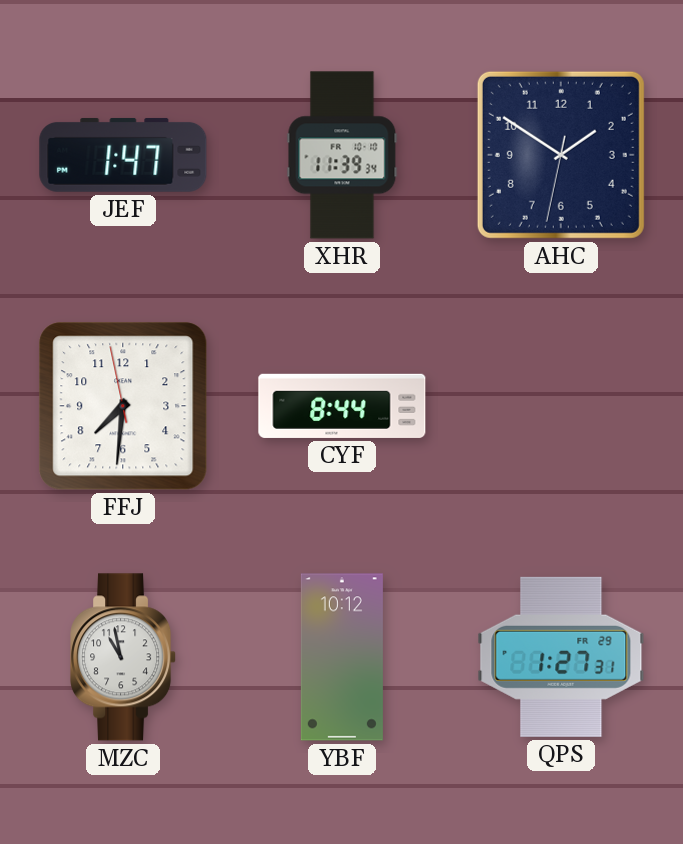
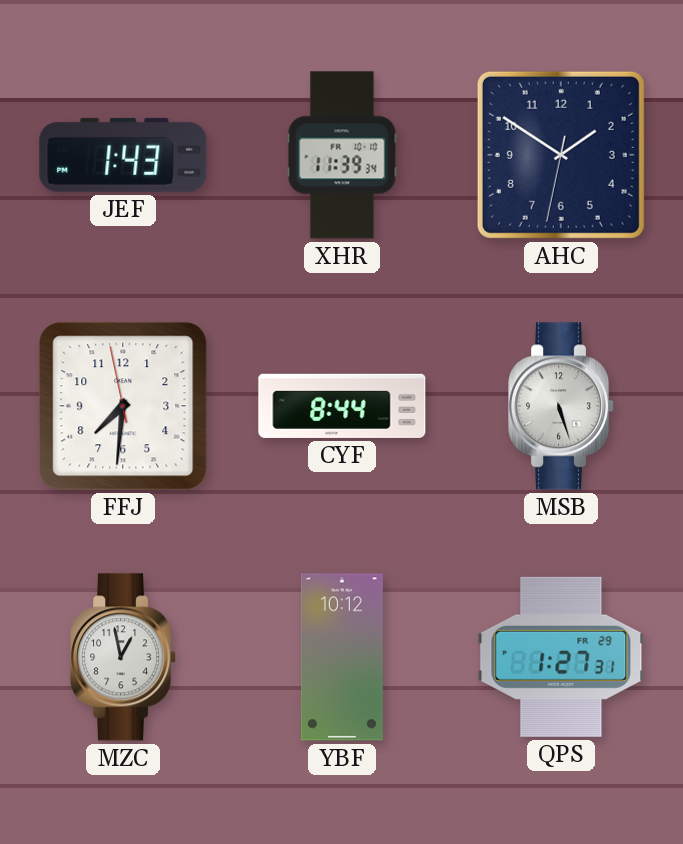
JEF: 1:47 -> 1:43 (123, 155)
MSB: none -> 5:27 (562, 406)
MZC: 10:58 -> 12:58 (124, 657)
